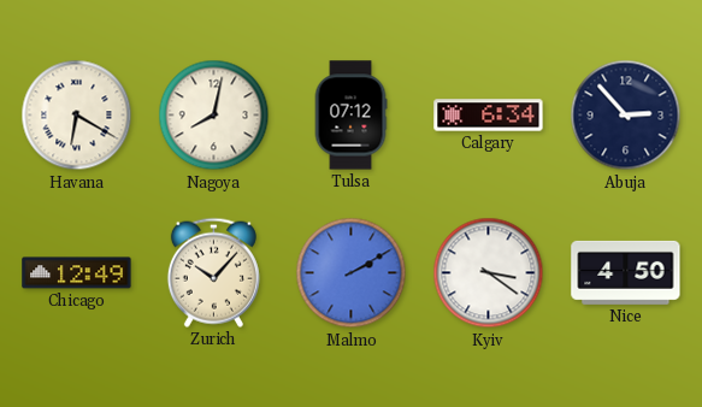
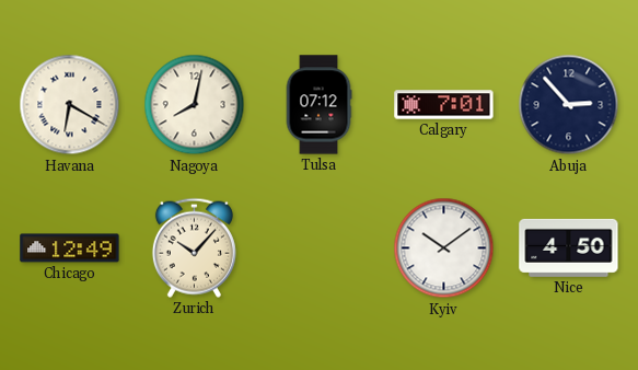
Calgary: 6:34 -> 7:01 (444, 105)
Malmo: 2:10 -> none (352, 273)
Kyiv: 3:21 -> 10:09 (444, 248)
